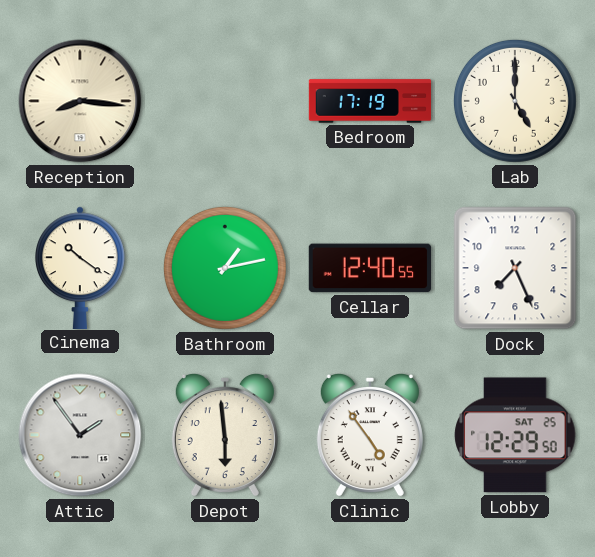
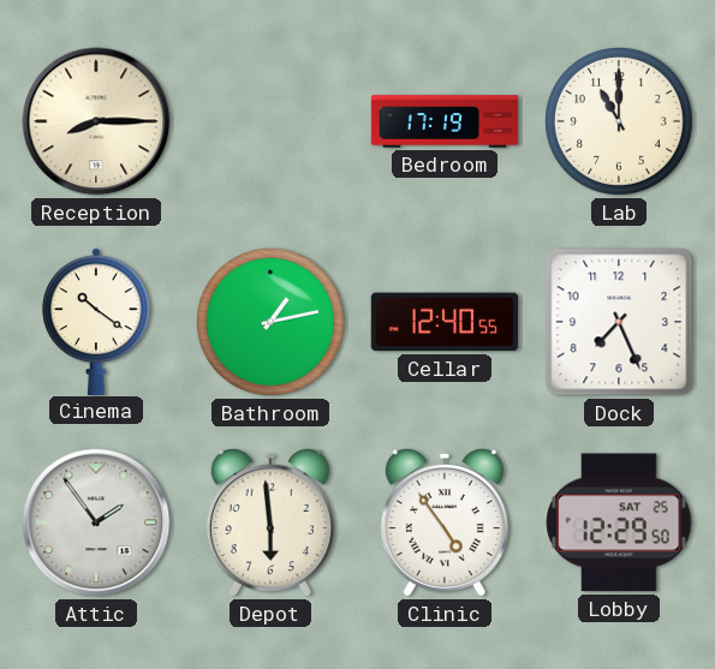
Reception: 8:16 -> 8:15 (96, 121)
Lab: 5:00 -> 11:00 (619, 121)
